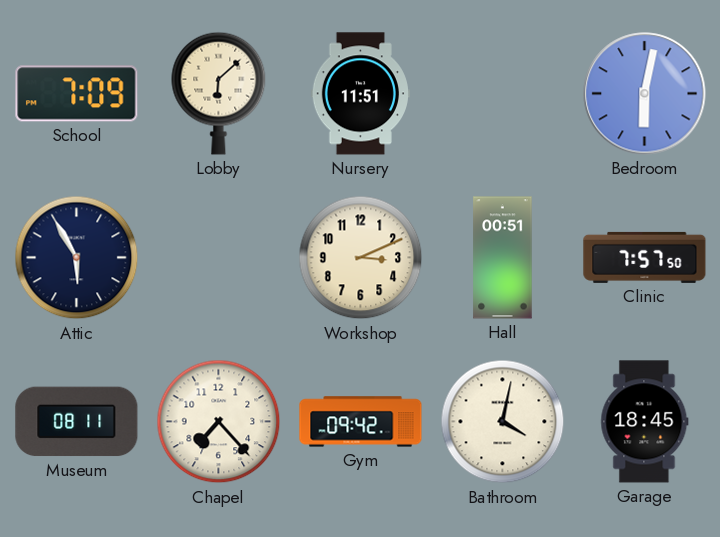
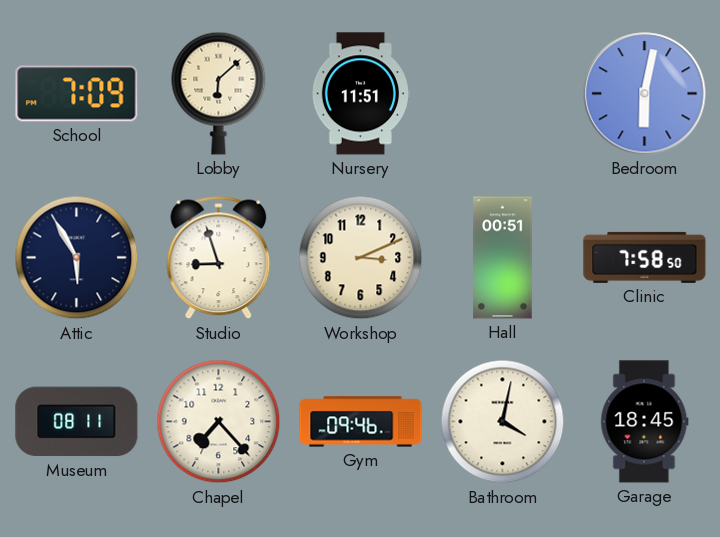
Studio: none -> 8:57 (219, 258)
Clinic: 7:57 -> 7:58 (645, 257)
Gym: 09:42 -> 09:46 (361, 422)
